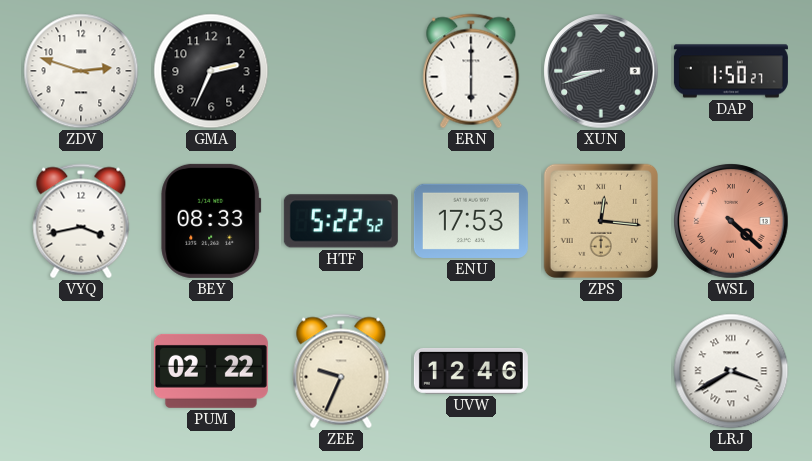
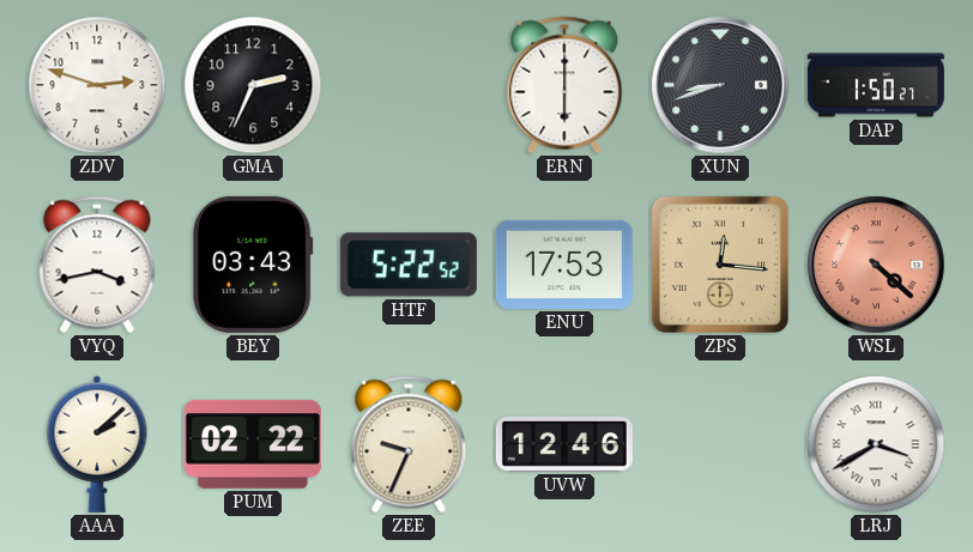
BEY: 08:33 -> 03:43 (253, 265)
AAA: none -> 2:08 (97, 444)
